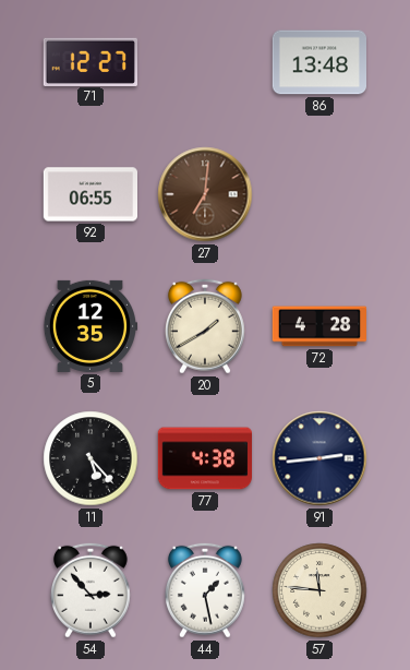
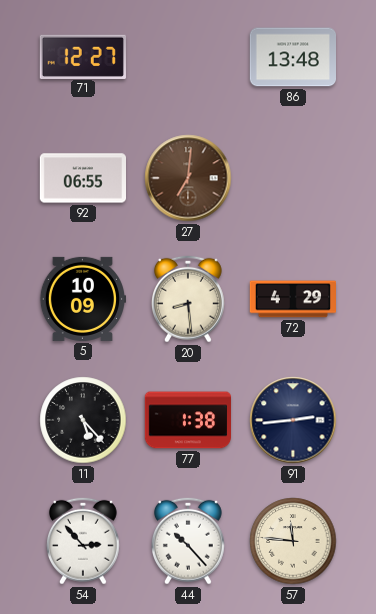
5: 12:35 -> 10:09 (82, 299)
20: 1:40 -> 8:29 (188, 299)
72: 4:28 -> 4:29 (292, 299)
77: 4:38 -> 1:38 (187, 420)
44: 1:28 -> 10:23 (188, 541)
